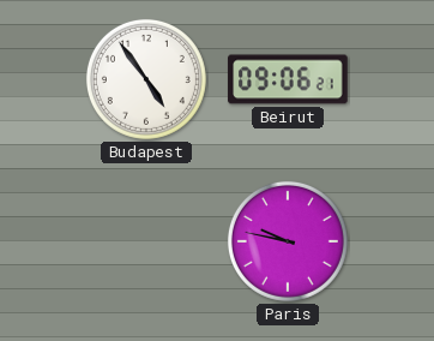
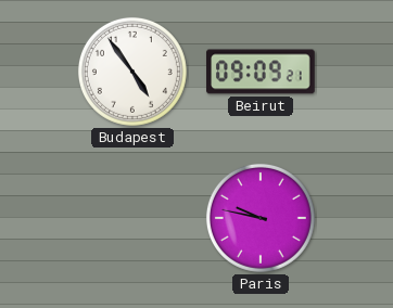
Beirut: 09:06 -> 09:09 (261, 72)
